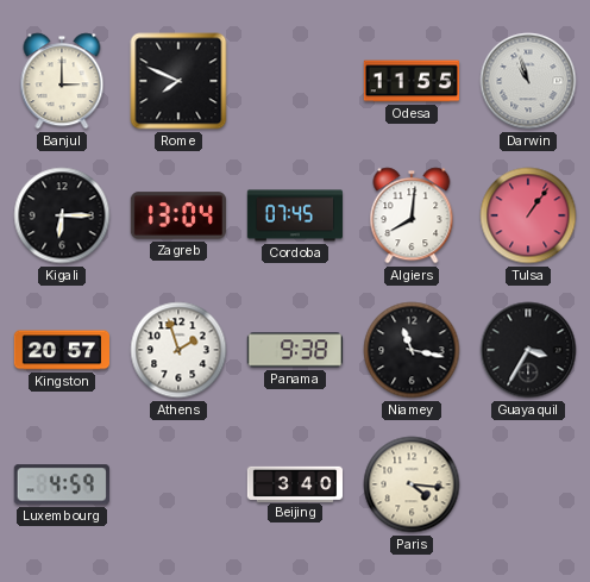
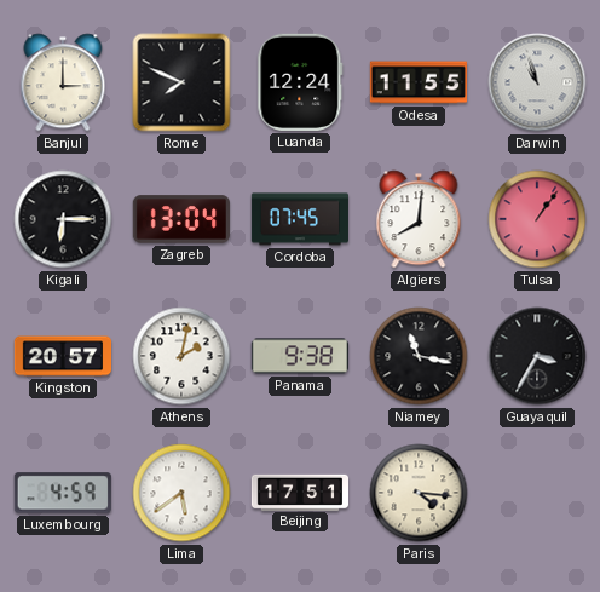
Luanda: none -> 12:24 (300, 82)
Athens: 1:57 -> 2:02 (181, 356)
Lima: none -> 5:39 (181, 493)
Beijing: 3:40 -> 17:51 (300, 492)
